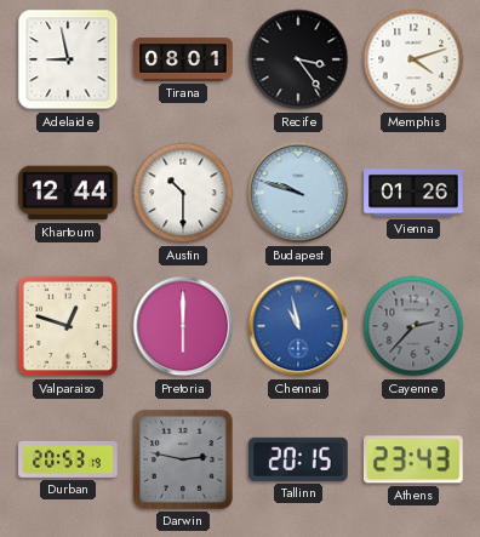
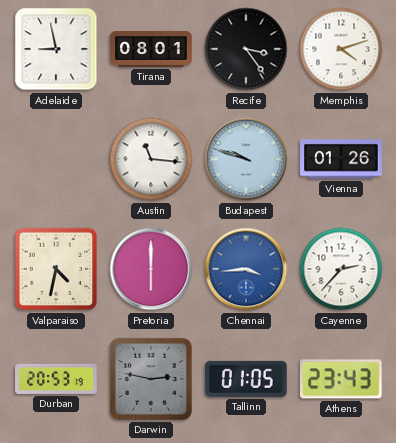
Khartoum: 12:44 -> none (68, 193)
Austin: 10:30 -> 11:16 (151, 159)
Valparaiso: 12:48 -> 4:32 (56, 269)
Chennai: 10:58 -> 3:44 (246, 269)
Cayenne dial: grey -> white (341, 269)
Tallinn: 20:15 -> 01:05 (246, 379)
